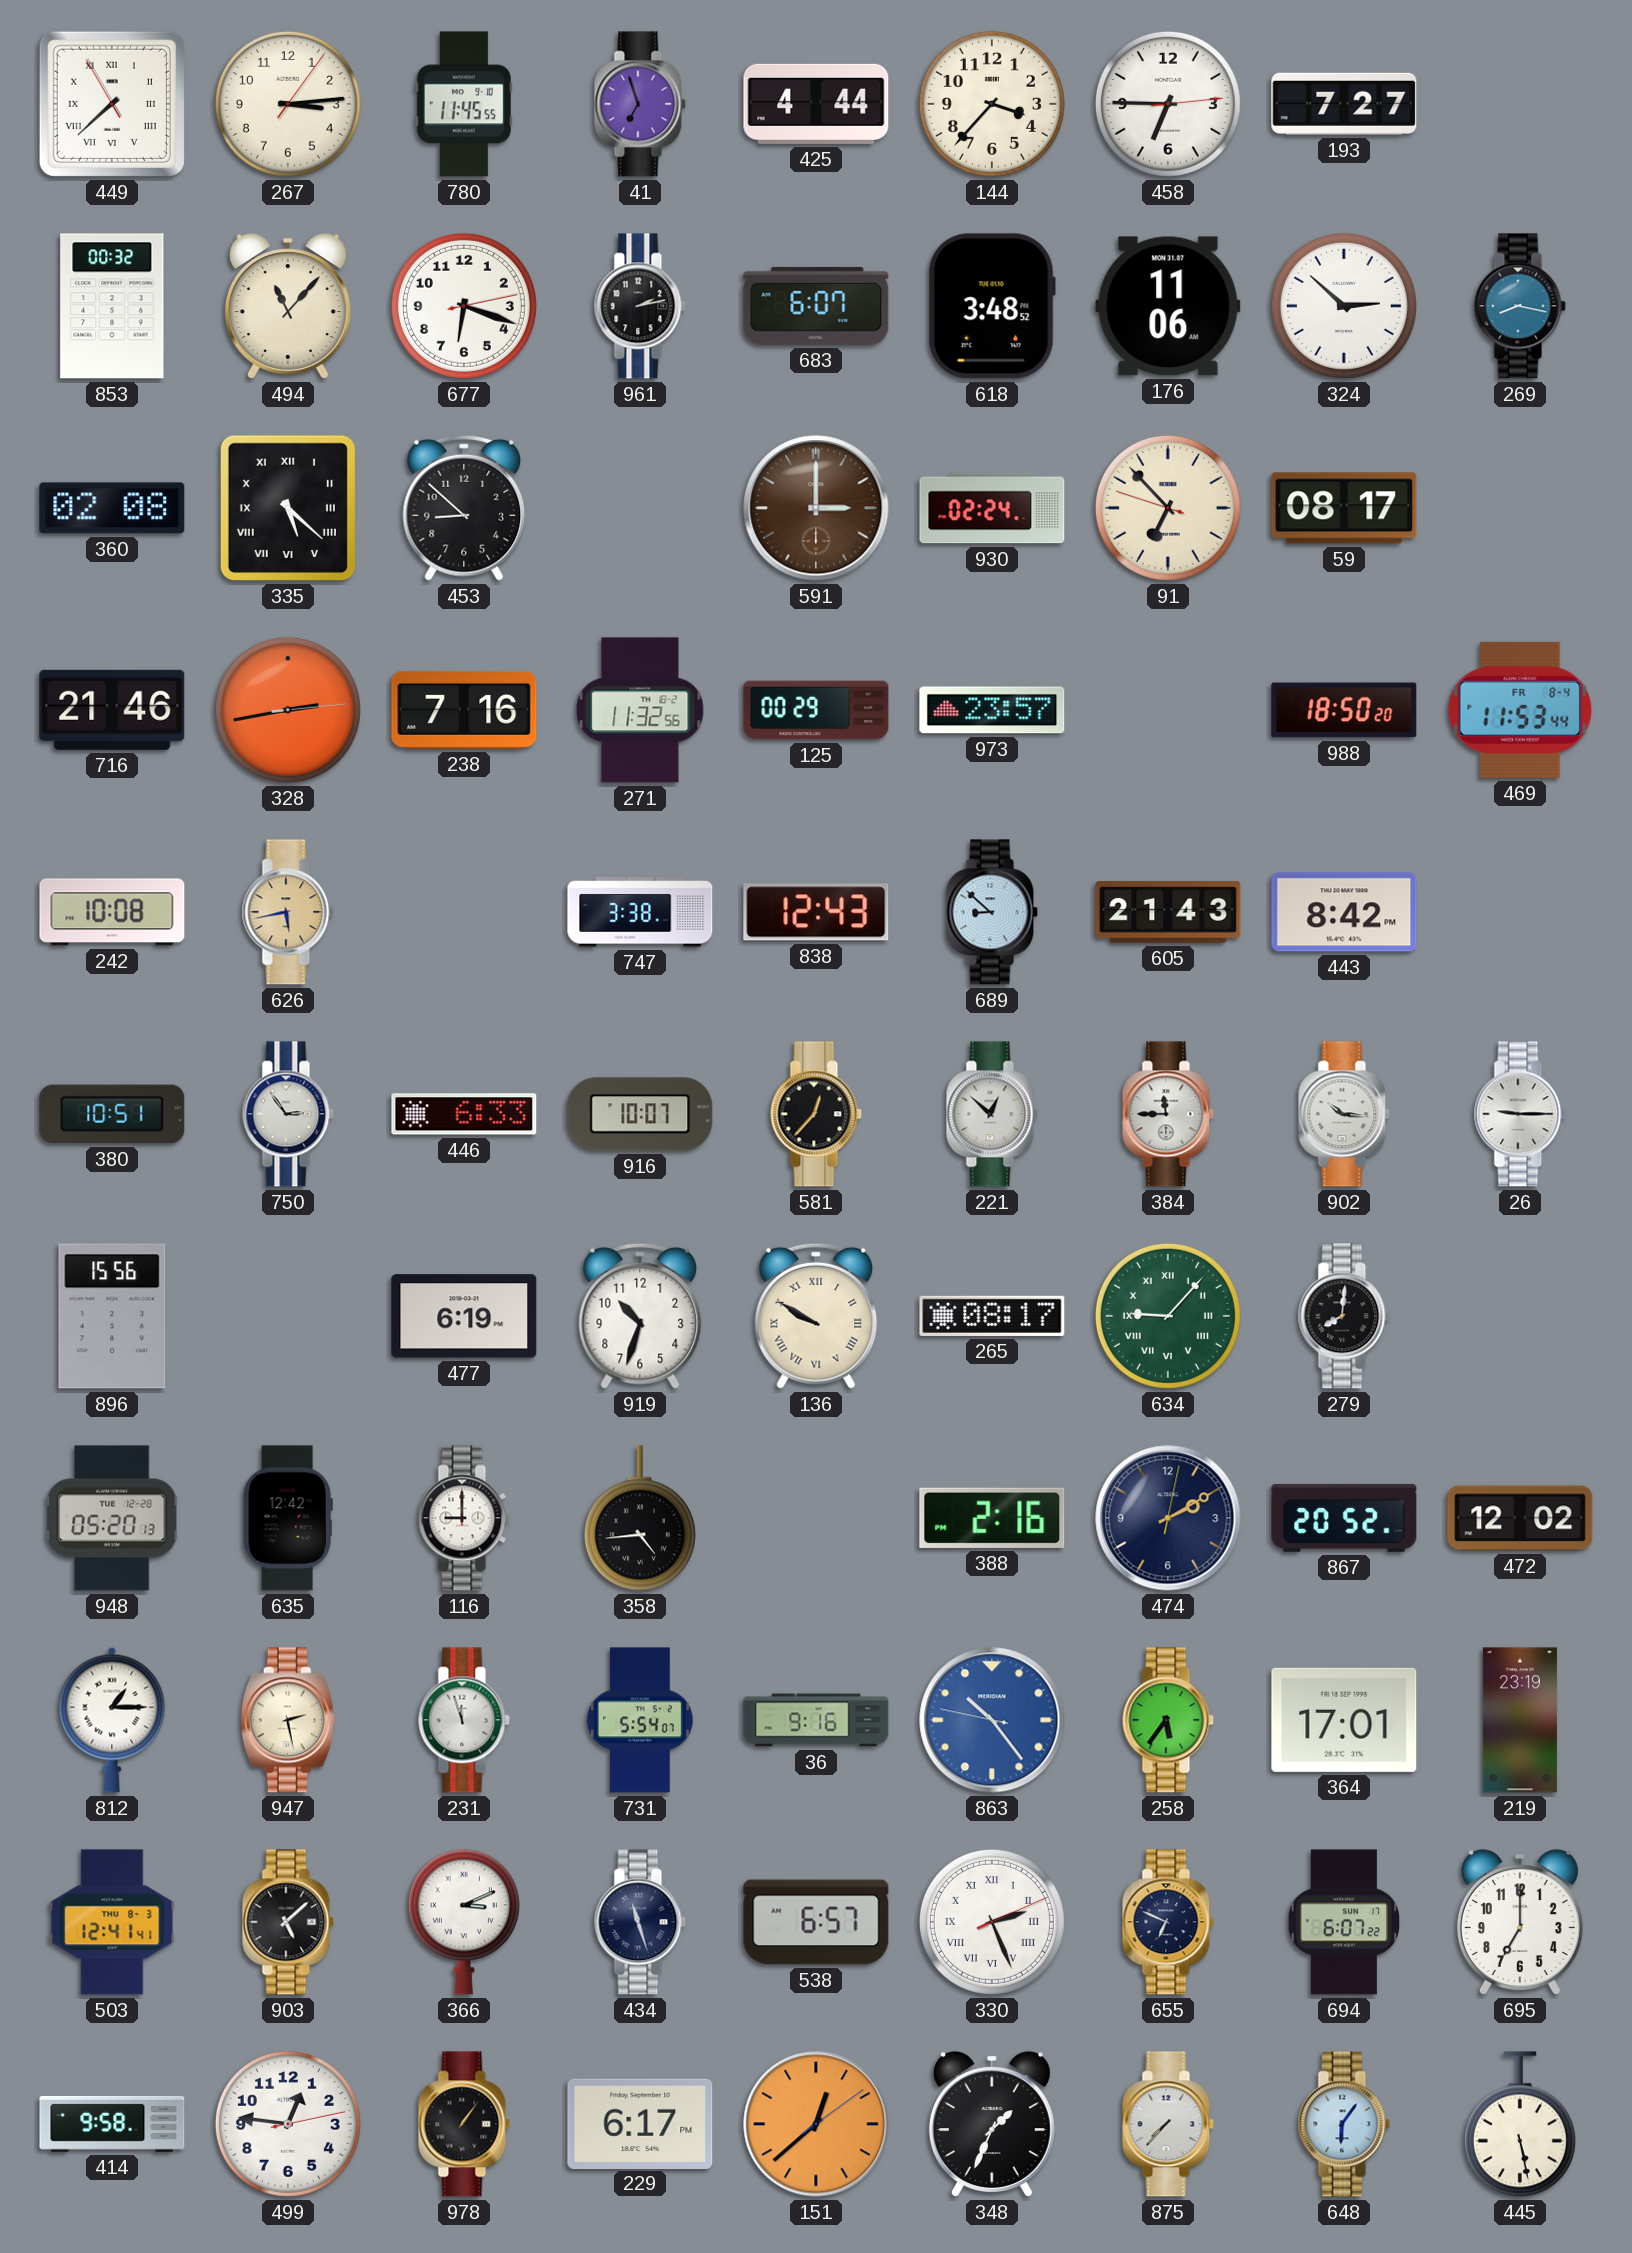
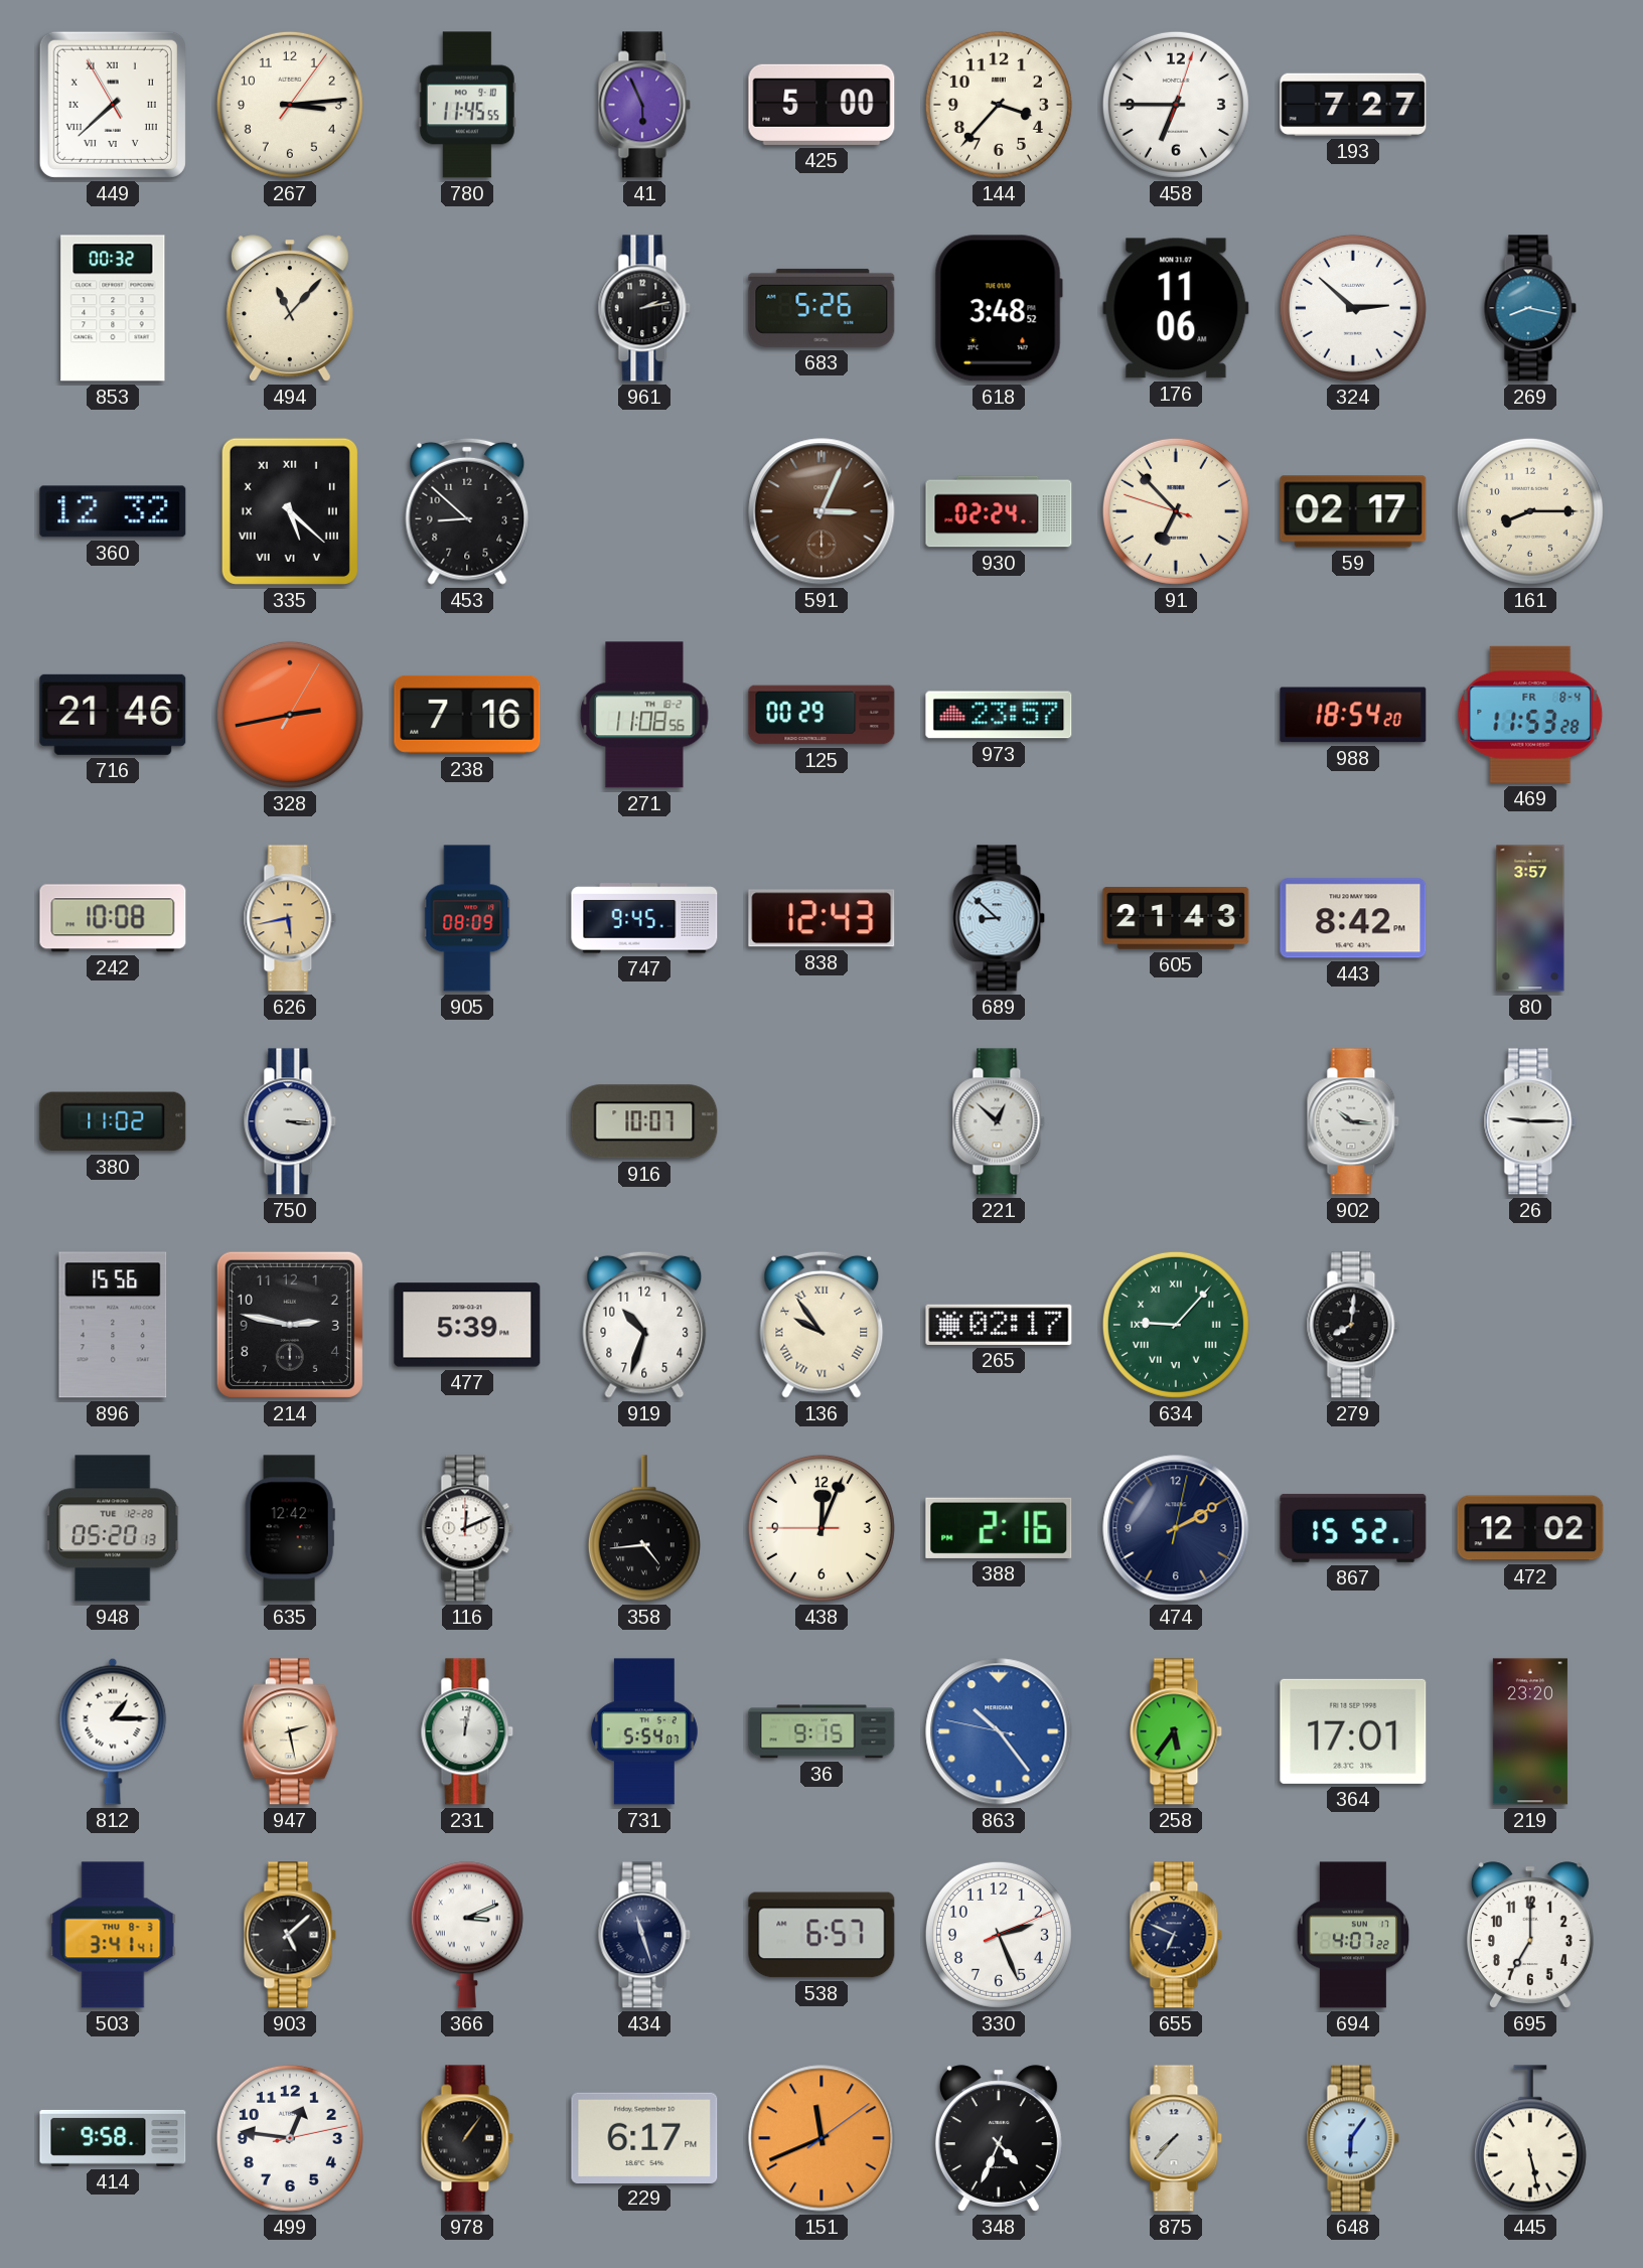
41: 6:57 -> 5:56 (644, 105)
425: 4:44 -> 5:00 (822, 105)
458: 6:45:14 -> 6:45:03 (1176, 105)
677: 6:18 -> none (464, 306)
683: 6:07 -> 5:26 (822, 308)
360: 02:08 -> 12:32 (113, 511)
591: 3:00 -> 3:04 (822, 511)
59: 08:17 -> 02:17 (1353, 511)
161: none -> 8:15 (1530, 511)
328: 2:43:14 -> 2:43:05 (290, 715)
271: 11:32 -> 11:08 (644, 715)
988: 18:50 -> 18:54 (1353, 715)
469: 11:53:44 -> 11:53:28 (1530, 715)
905: none -> 08:09 (467, 918)
747: 3:38 -> 9:45 (644, 918)
80: none -> 3:57 (1530, 918)
380: 10:51 -> 11:02 (113, 1121)
750: 2:54 -> 3:16 (290, 1121)
446: 6:33 -> none (464, 1114)
581: 12:37 -> none (816, 1114)
384: 11:45 -> none (1168, 1114)
214: none -> 2:47 (290, 1325)
477: 6:19 -> 5:39 (467, 1325)
136: 9:50 -> 9:54 (822, 1325)
265: 08:17 -> 02:17 (999, 1325)
116: 9:00 -> 12:11 (467, 1528)
438: none -> 12:03 (822, 1528)
867: 20:52 -> 15:52 (1353, 1528)
231: 11:57 -> 12:02 (467, 1731)
36: 9:16 -> 9:15 (822, 1731)
219: 23:19 -> 23:20 (1530, 1731)
503: 12:41 -> 3:41 (113, 1935)
330 numerals: Roman -> Arabic (999, 1935)
694: 6:07 -> 4:07 (1353, 1935)
151: 12:38 -> 11:41 (822, 2138)
348: 1:34 -> 4:34 (999, 2138)
